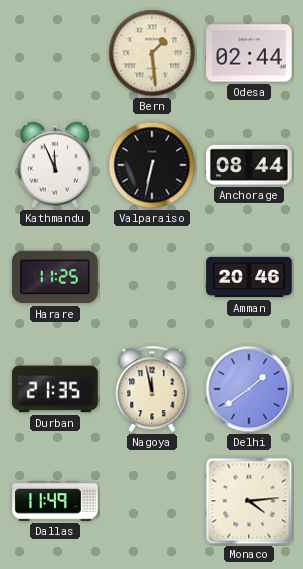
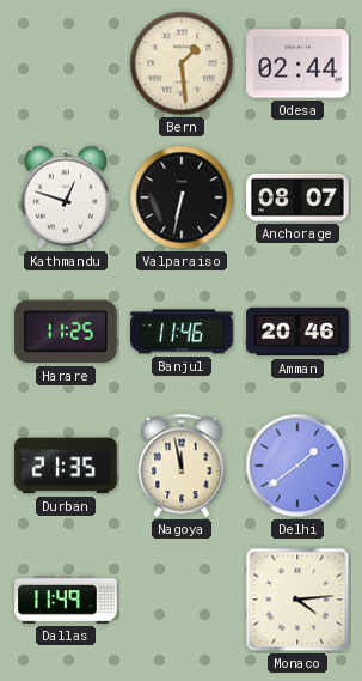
Kathmandu: 11:56 -> 12:48 (66, 197)
Anchorage: 08:44 -> 08:07 (297, 197)
Banjul: none -> 11:46 (182, 332)
